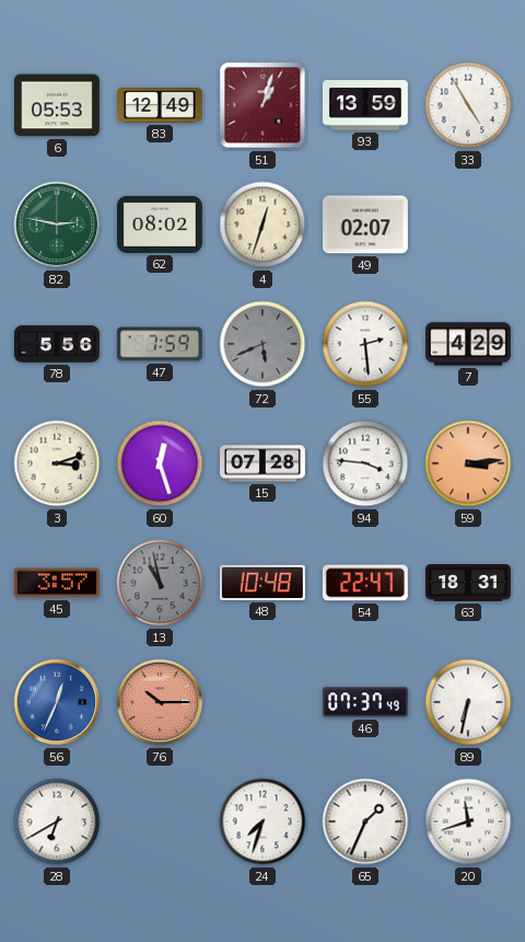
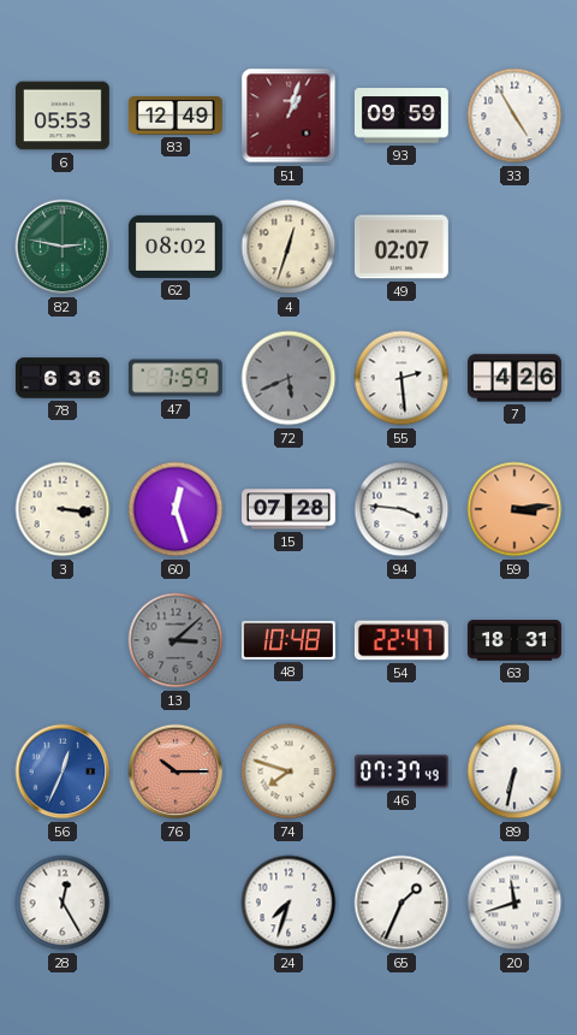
93: 13:59 -> 09:59 (401, 116)
78: 5:56 -> 6:36 (63, 378)
7: 4:29 -> 4:26 (514, 378)
3: 3:12 -> 3:16 (63, 509)
45: 3:57 -> none (57, 583)
13: 10:58 -> 3:08 (176, 640)
74: none -> 7:48 (288, 771)
28: 6:40 -> 12:25 (63, 903)
